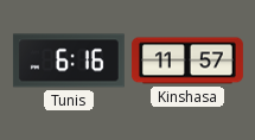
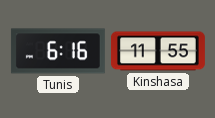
Kinshasa: 11:57 -> 11:55 (158, 51)
